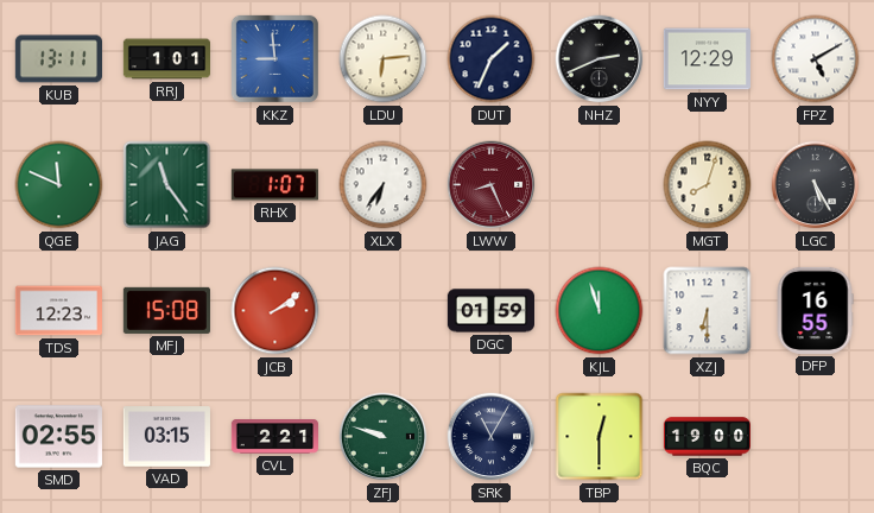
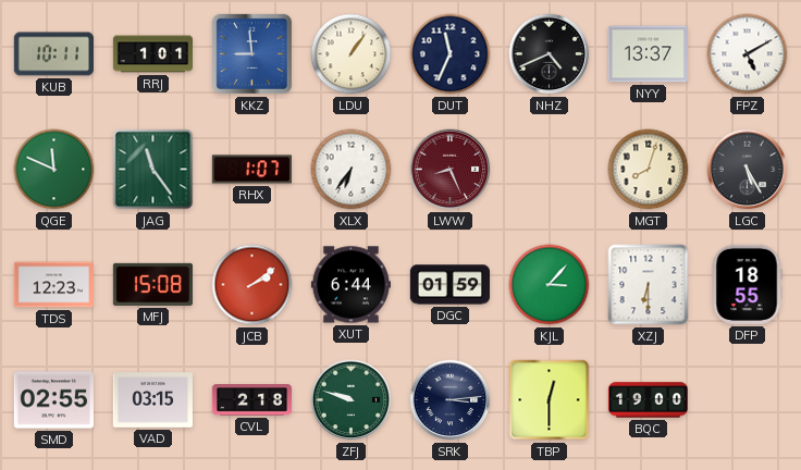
KUB: 13:11 -> 10:11 (53, 54)
LDU: 6:14 -> 1:06 (352, 54)
DUT: 1:34 -> 11:34 (451, 54)
NHZ: 2:41 -> 4:41 (550, 54)
NYY: 12:29 -> 13:37 (648, 54)
XUT: none -> 6:44 (350, 285)
KJL: 11:57 -> 3:07 (550, 285)
DFP: 16:55 -> 18:55 (747, 284)
CVL: 2:21 -> 2:18 (251, 400)
SRK: 11:05 -> 3:14 (451, 400)
